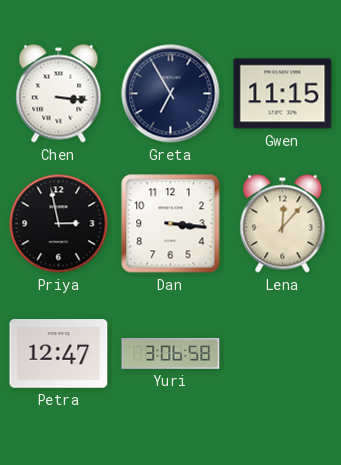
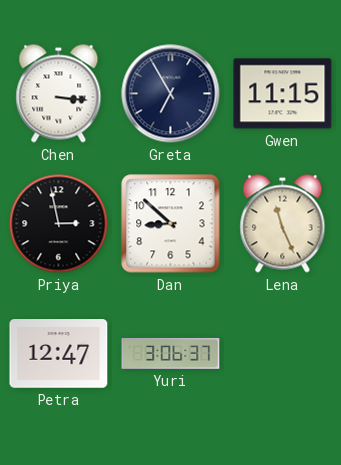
Dan: 3:16 -> 8:52 (171, 224)
Lena: 12:07 -> 11:26 (283, 224)
Yuri: 3:06:58 -> 3:06:37 (171, 353)
